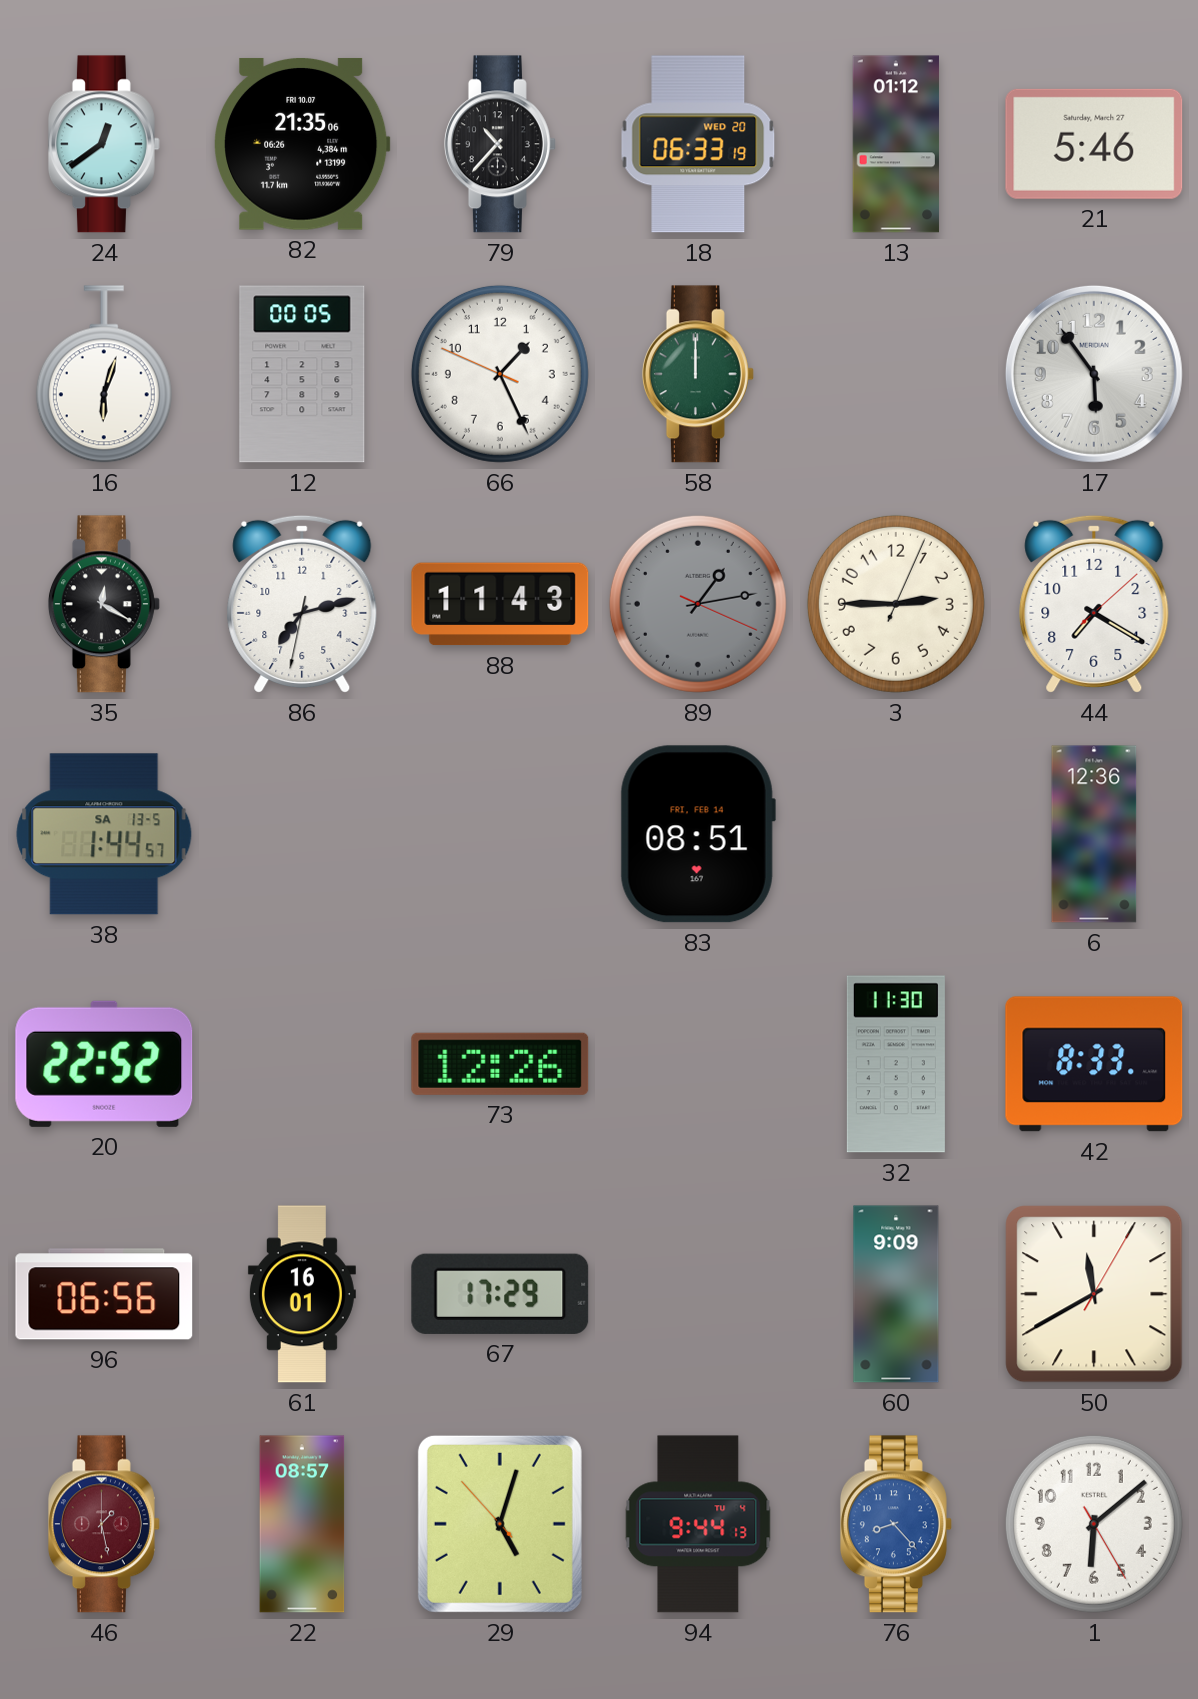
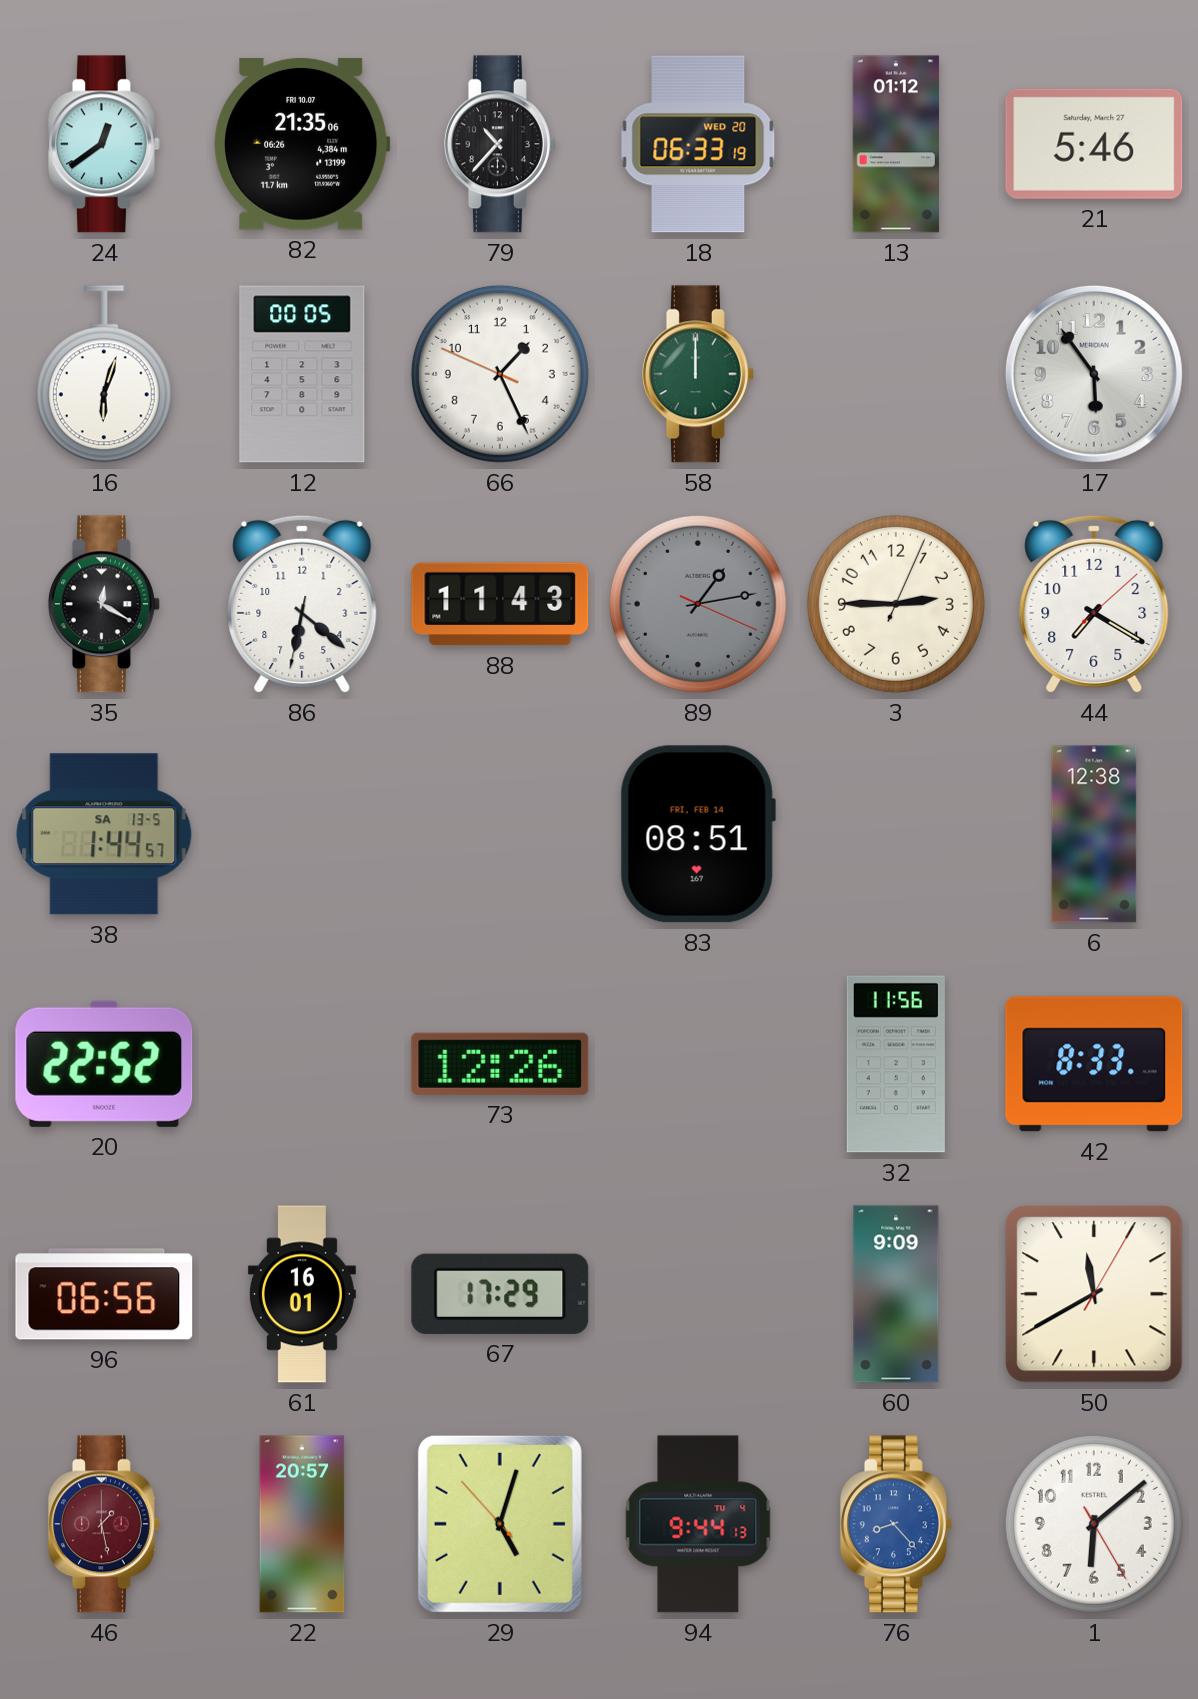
86: 7:12 -> 6:21 (302, 604)
6: 12:36 -> 12:38 (1094, 834)
32: 11:30 -> 11:56 (896, 1064)
22: 08:57 -> 20:57 (302, 1524)
